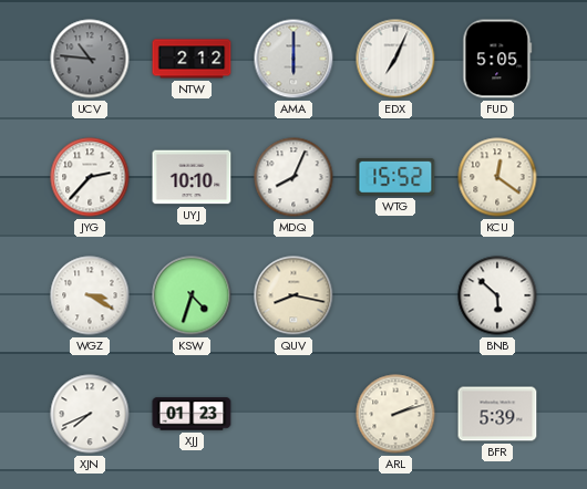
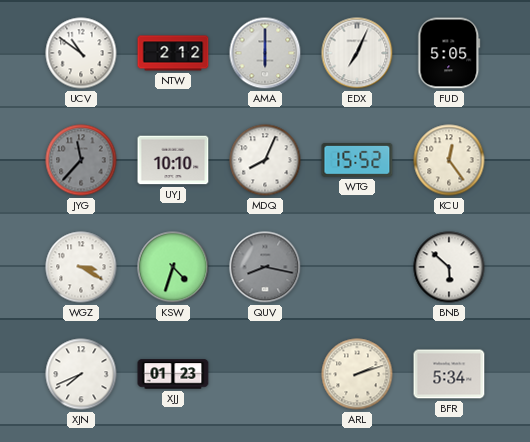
UCV: 10:46 -> 10:51 (81, 53)
UCV dial: grey -> white (81, 53)
JYG: 2:37 -> 11:37 (81, 160)
JYG dial: white -> grey (81, 160)
KCU: 12:21 -> 12:24 (449, 160)
QUV dial: cream -> grey (265, 267)
BFR: 5:39 -> 5:34 (449, 374)
